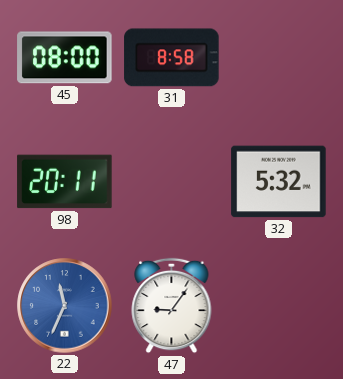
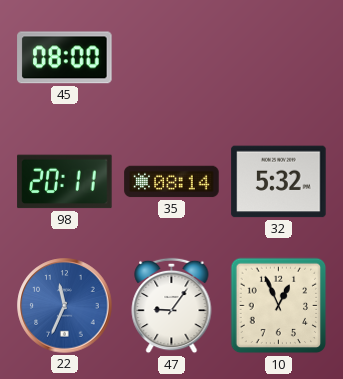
31: 8:58 -> none (172, 58)
35: none -> 08:14 (172, 182)
10: none -> 12:56 (279, 306)
